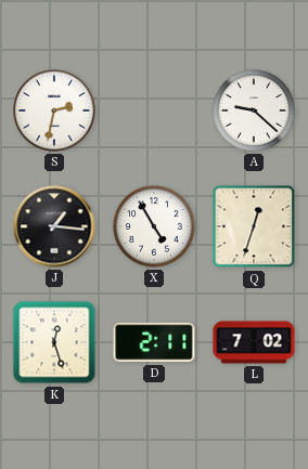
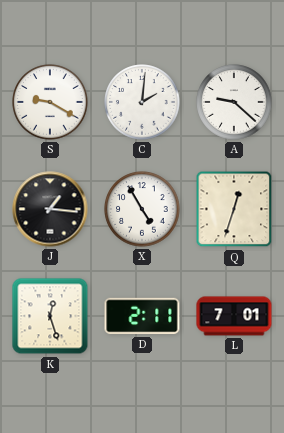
S: 2:32 -> 9:20 (50, 102)
C: none -> 2:01 (142, 102)
L: 7:02 -> 7:01 (234, 316)
